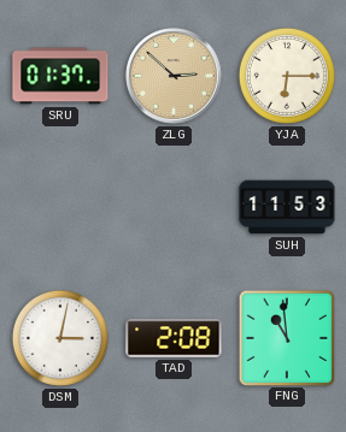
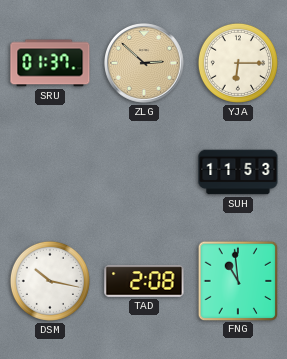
DSM: 3:02 -> 10:17 (50, 281)
